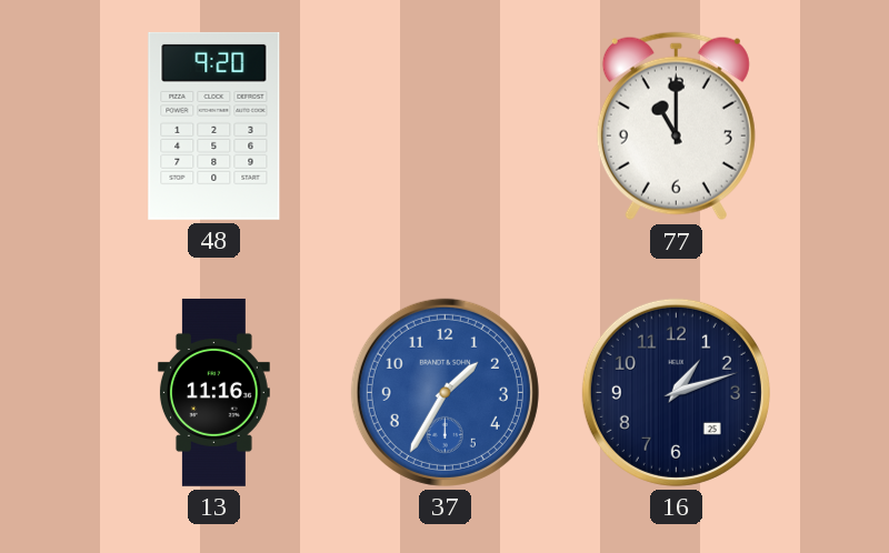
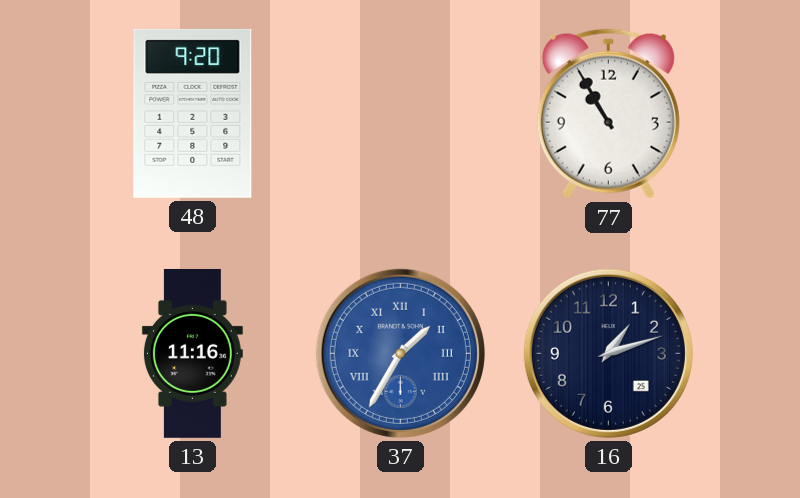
77: 11:00 -> 10:55 (608, 114)
37 numerals: Arabic -> Roman (400, 353)
